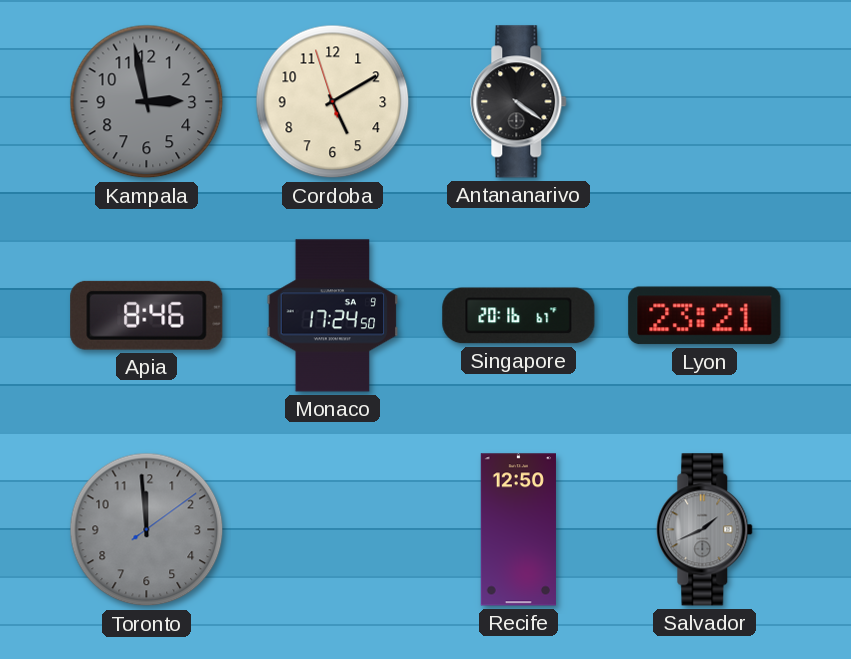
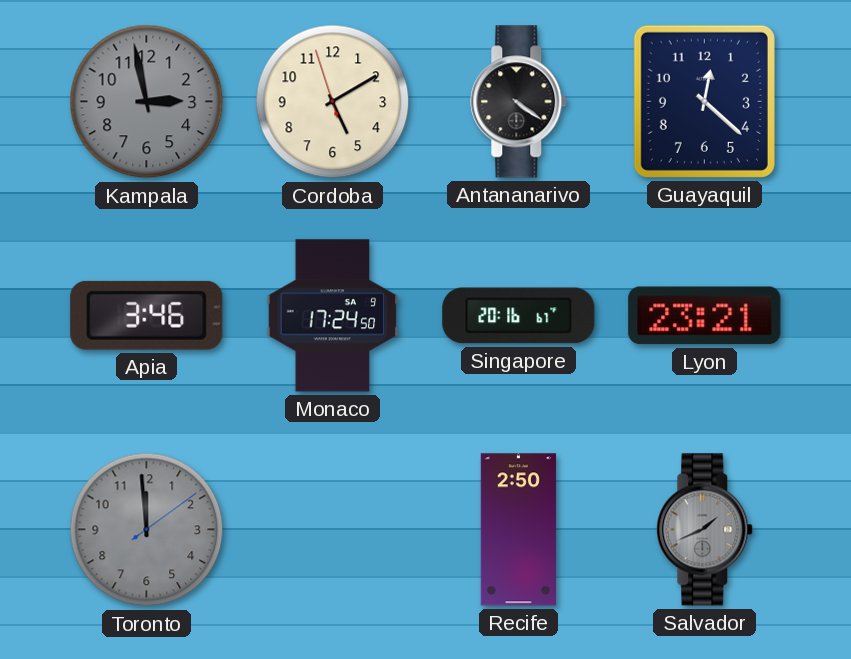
Guayaquil: none -> 12:22 (704, 101)
Apia: 8:46 -> 3:46 (147, 315)
Recife: 12:50 -> 2:50 (518, 530)
